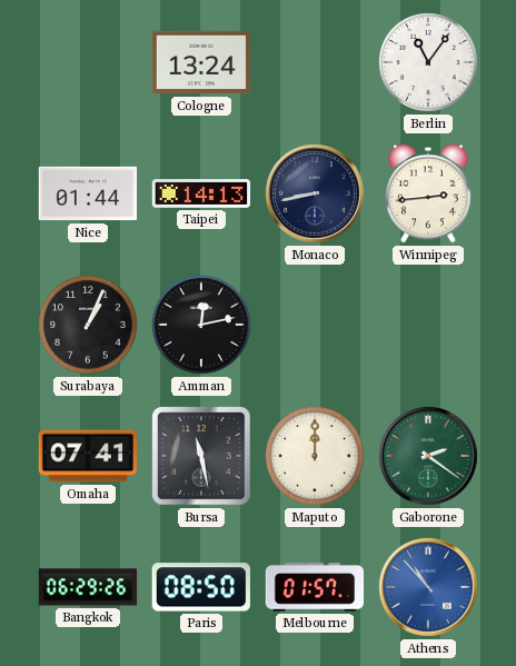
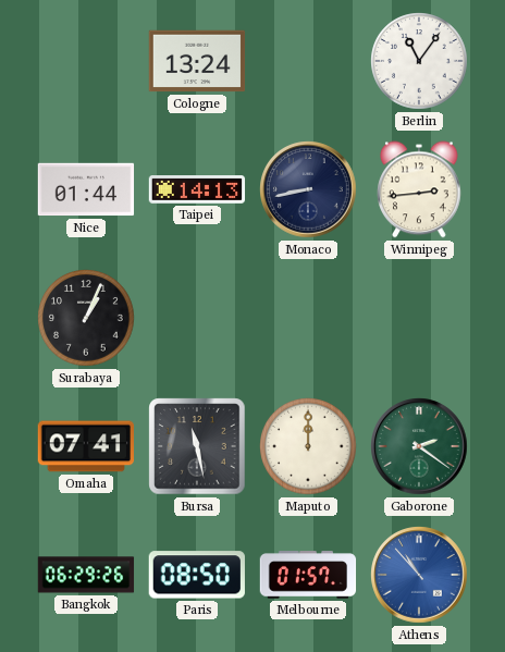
Amman: 12:13 -> none (201, 325)
